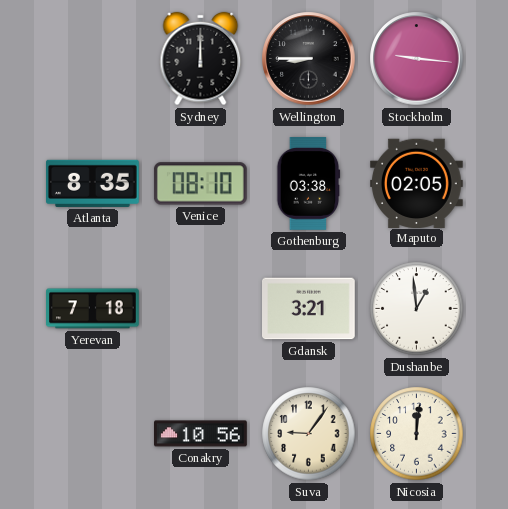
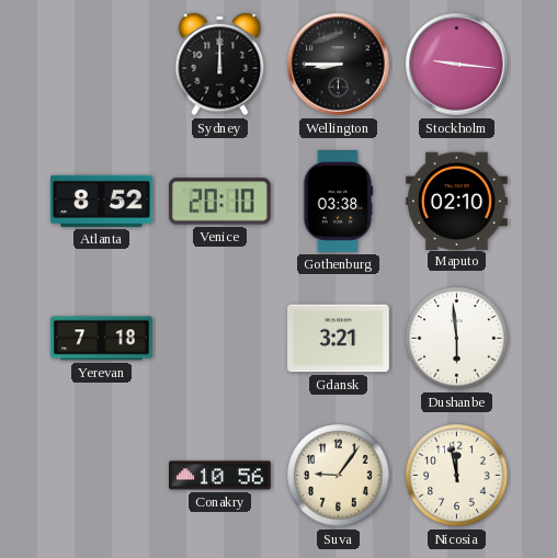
Atlanta: 8:35 -> 8:52 (102, 201)
Venice: 08:10 -> 20:10 (219, 202)
Maputo: 02:05 -> 02:10 (457, 201)
Dushanbe: 12:59 -> 5:59 (457, 339)
Nicosia: 12:01 -> 11:58 (457, 476)
